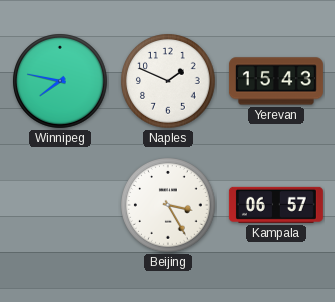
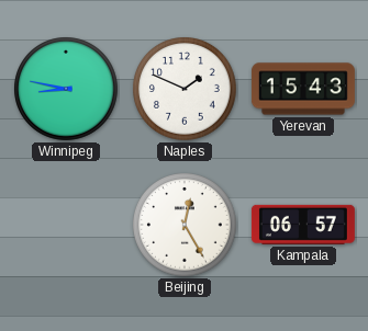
Winnipeg: 7:47 -> 8:47 (66, 89)
Beijing: 3:25 -> 12:25 (185, 225)
